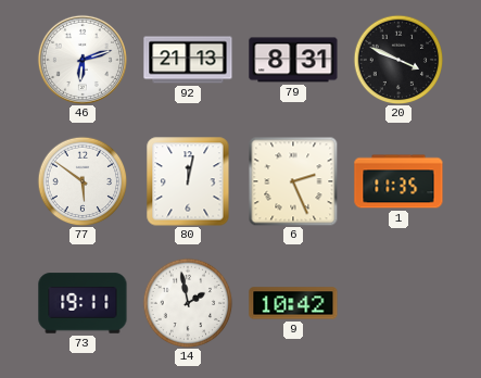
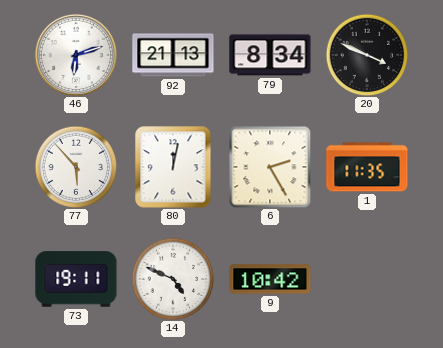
79: 8:31 -> 8:34 (270, 55)
77: 5:51 -> 5:53 (76, 167)
6: 2:26 -> 2:25 (270, 167)
14: 1:58 -> 4:49 (173, 279)
